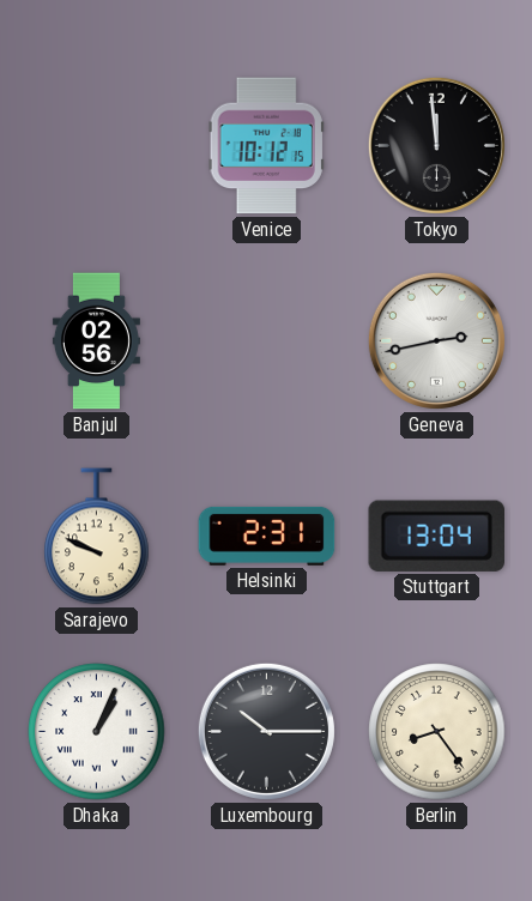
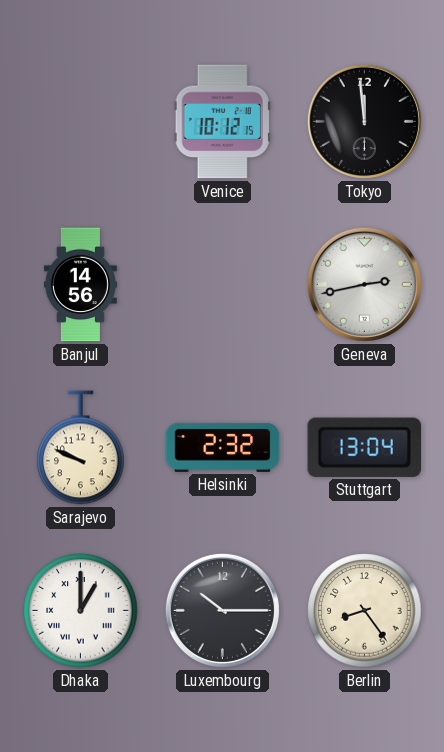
Banjul: 02:56 -> 14:56 (80, 285)
Helsinki: 2:31 -> 2:32 (223, 447)
Dhaka: 1:04 -> 1:00 (81, 611)
